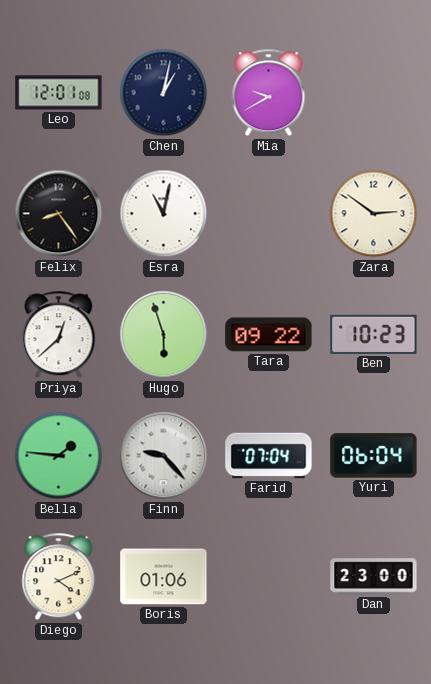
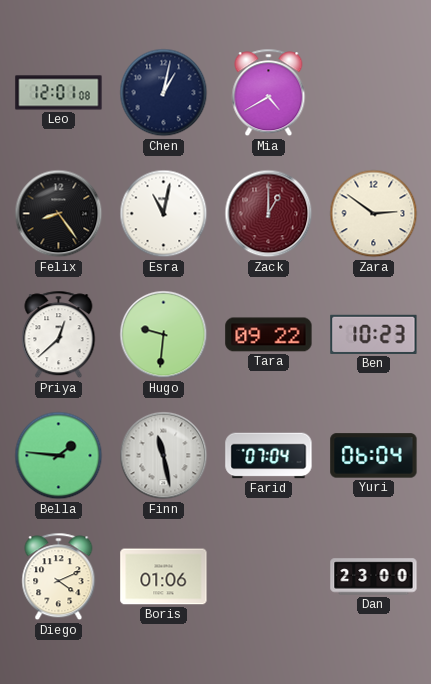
Mia: 9:40 -> 4:40 (269, 93)
Zack: none -> 1:00 (269, 214)
Hugo: 5:57 -> 9:31 (164, 335)
Finn: 9:23 -> 11:28 (164, 456)
